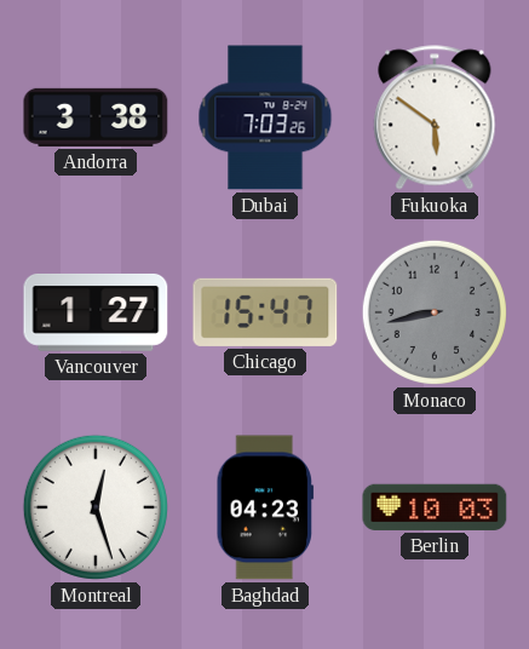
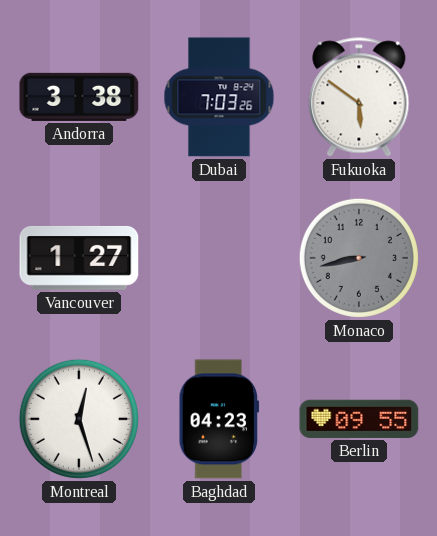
Chicago: 15:47 -> none (265, 312)
Berlin: 10:03 -> 09:55 (359, 419)
